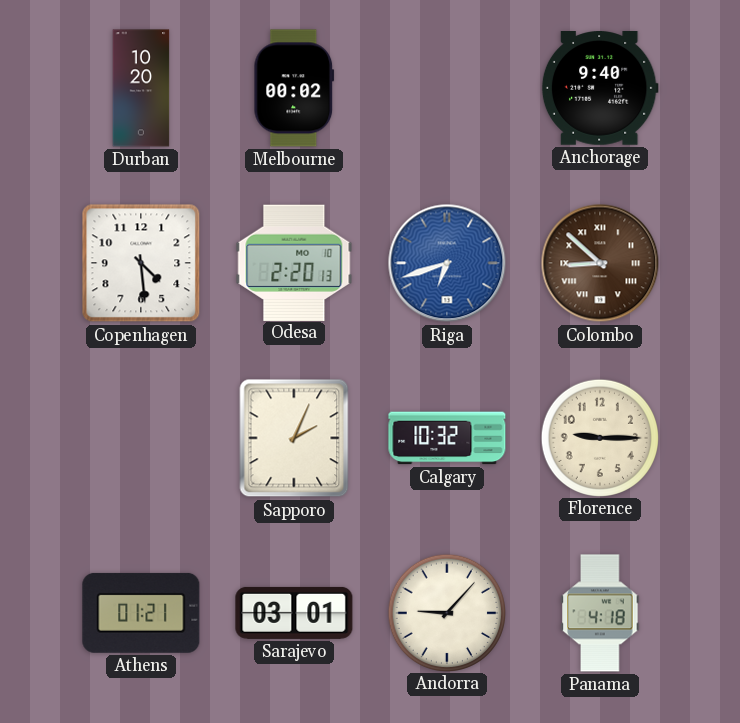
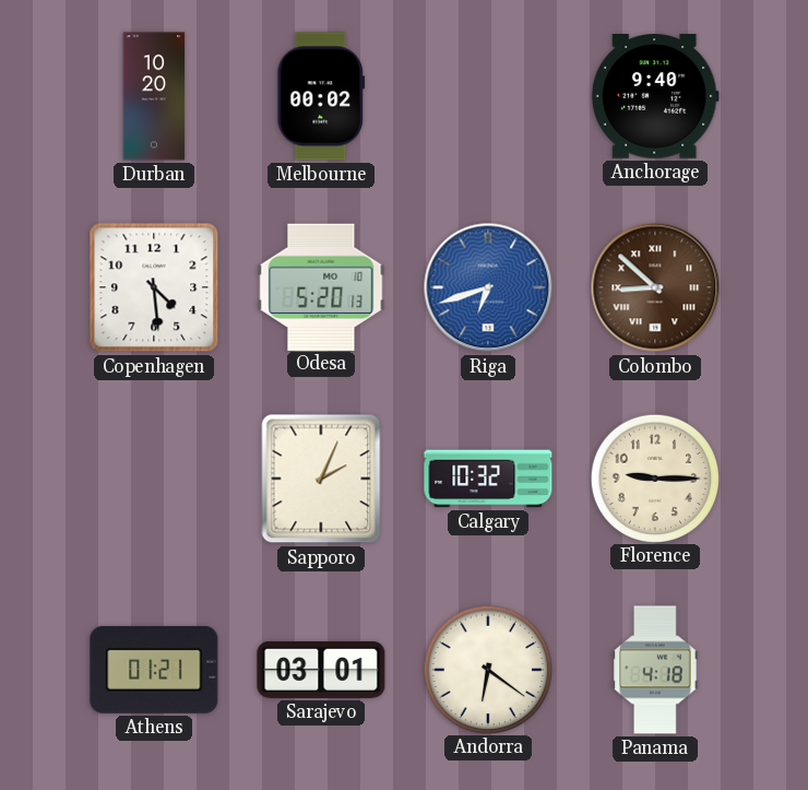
Odesa: 2:20 -> 5:20 (321, 286)
Andorra: 9:07 -> 6:21 (488, 669)
